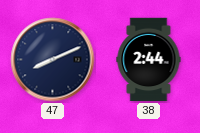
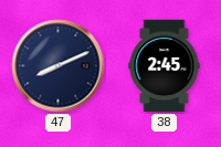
38: 2:44 -> 2:45 (165, 66)
